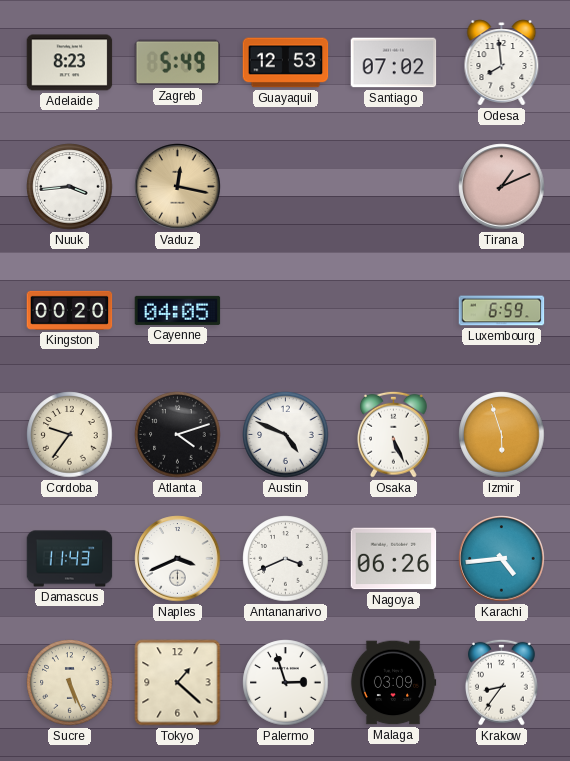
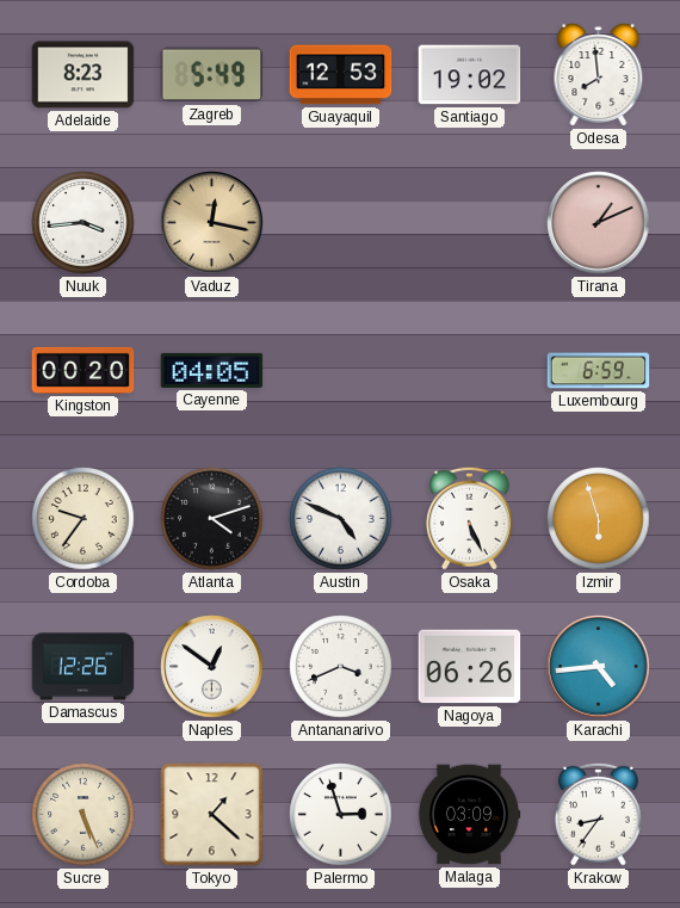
Santiago: 07:02 -> 19:02 (470, 75)
Damascus: 11:43 -> 12:26 (84, 667)
Naples: 3:41 -> 12:51 (212, 667)
